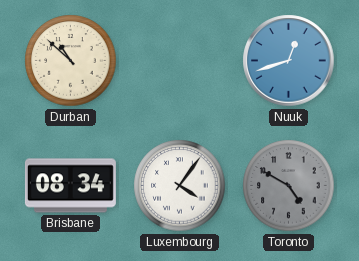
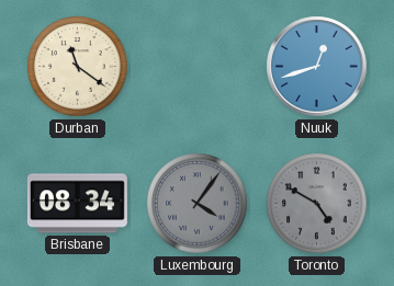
Durban: 10:52 -> 11:21 (78, 67)
Luxembourg dial: white -> grey (198, 204)
